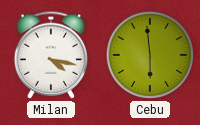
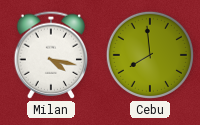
Cebu: 5:59 -> 7:59 (150, 55)
